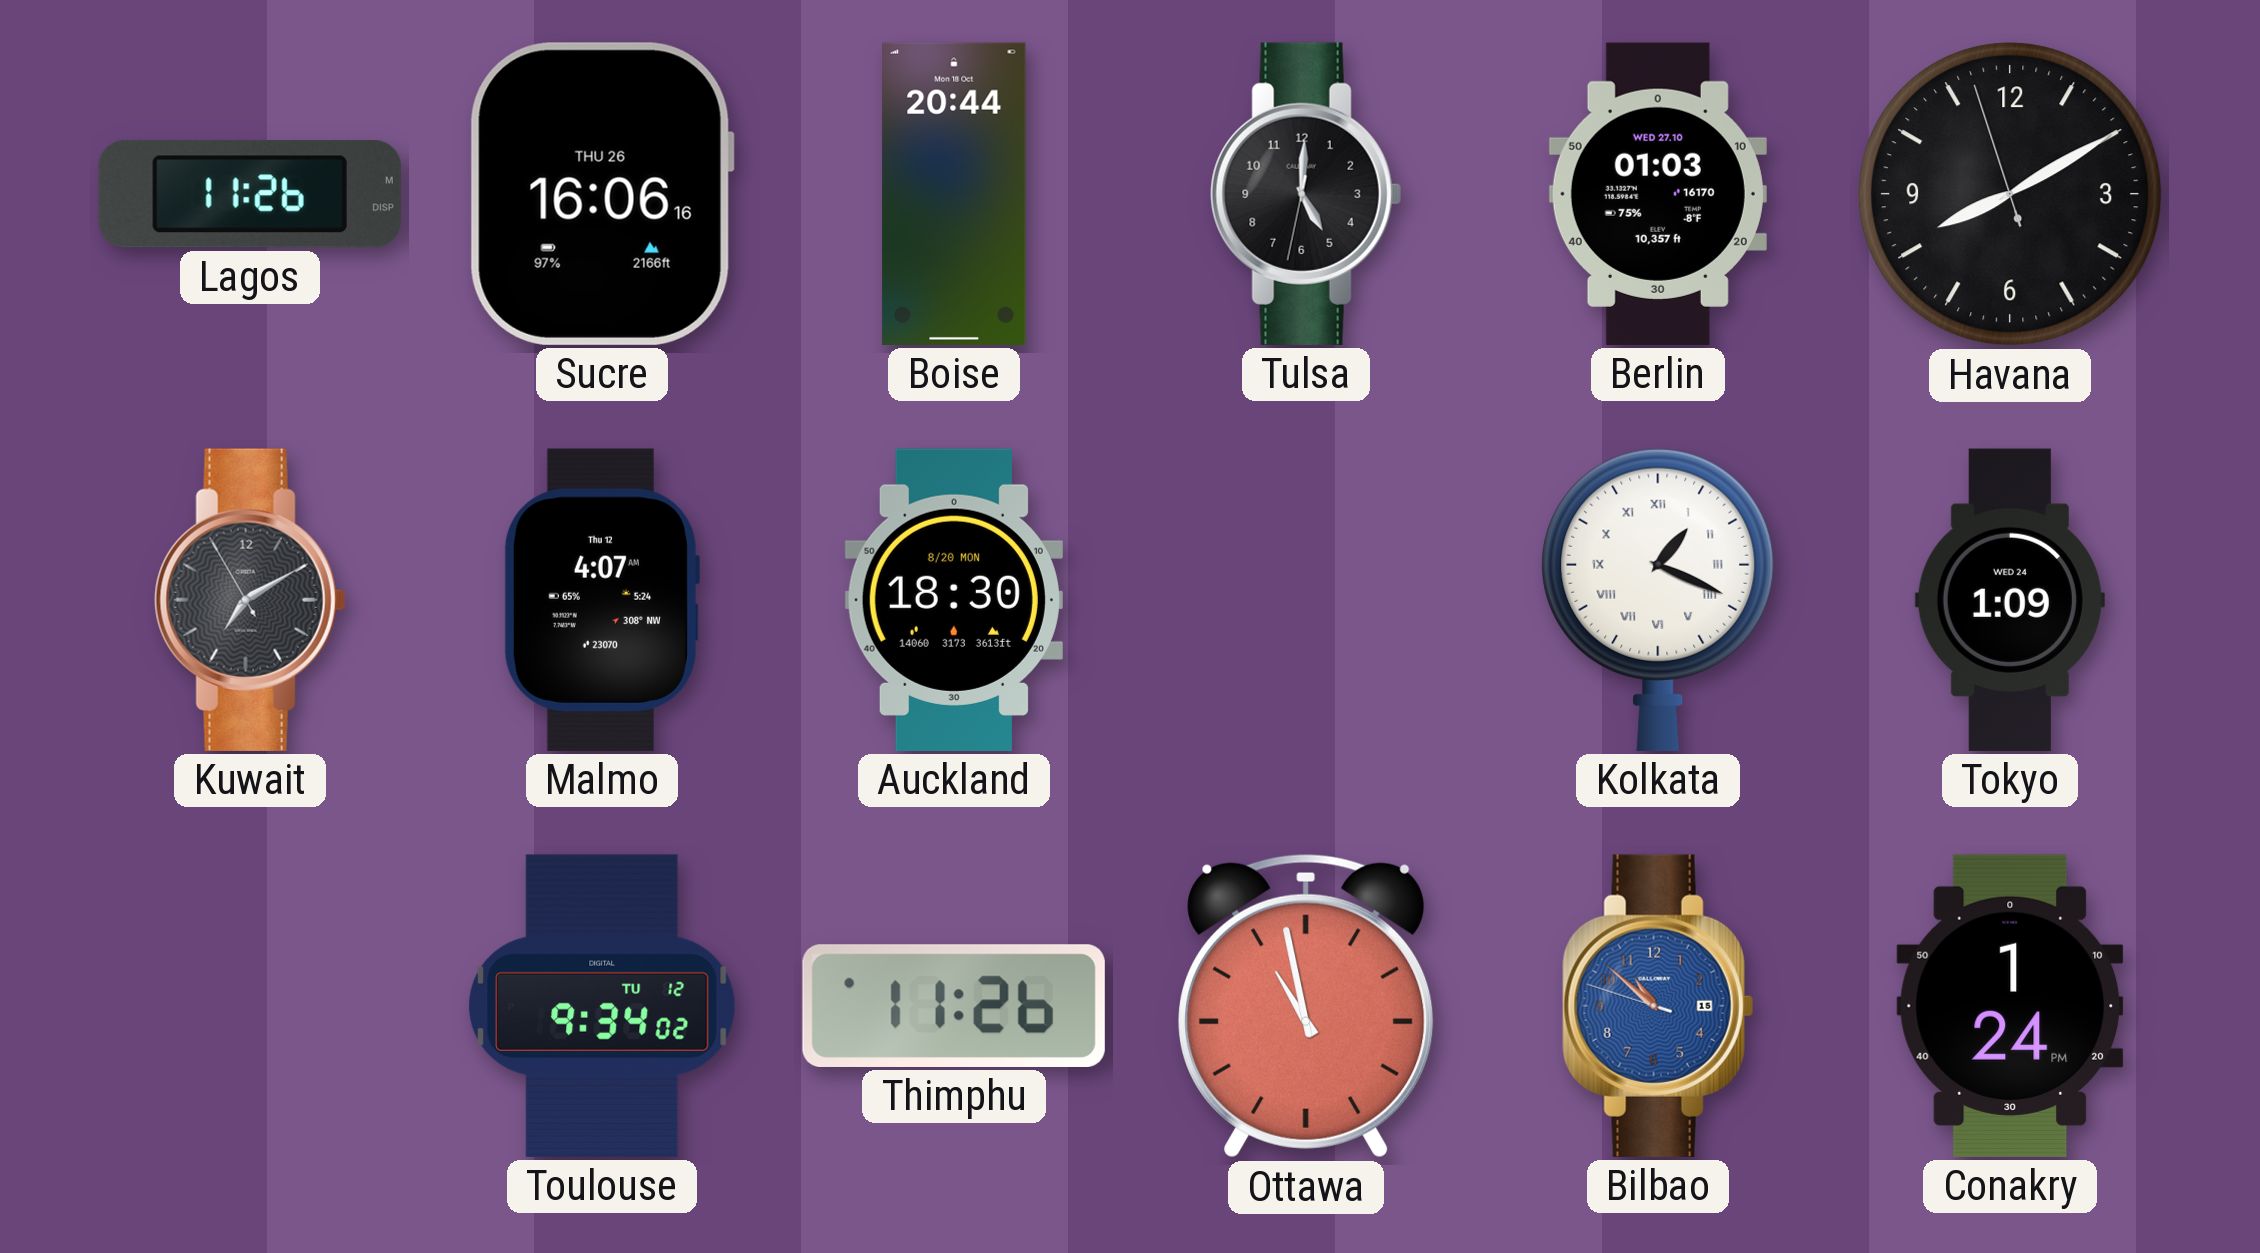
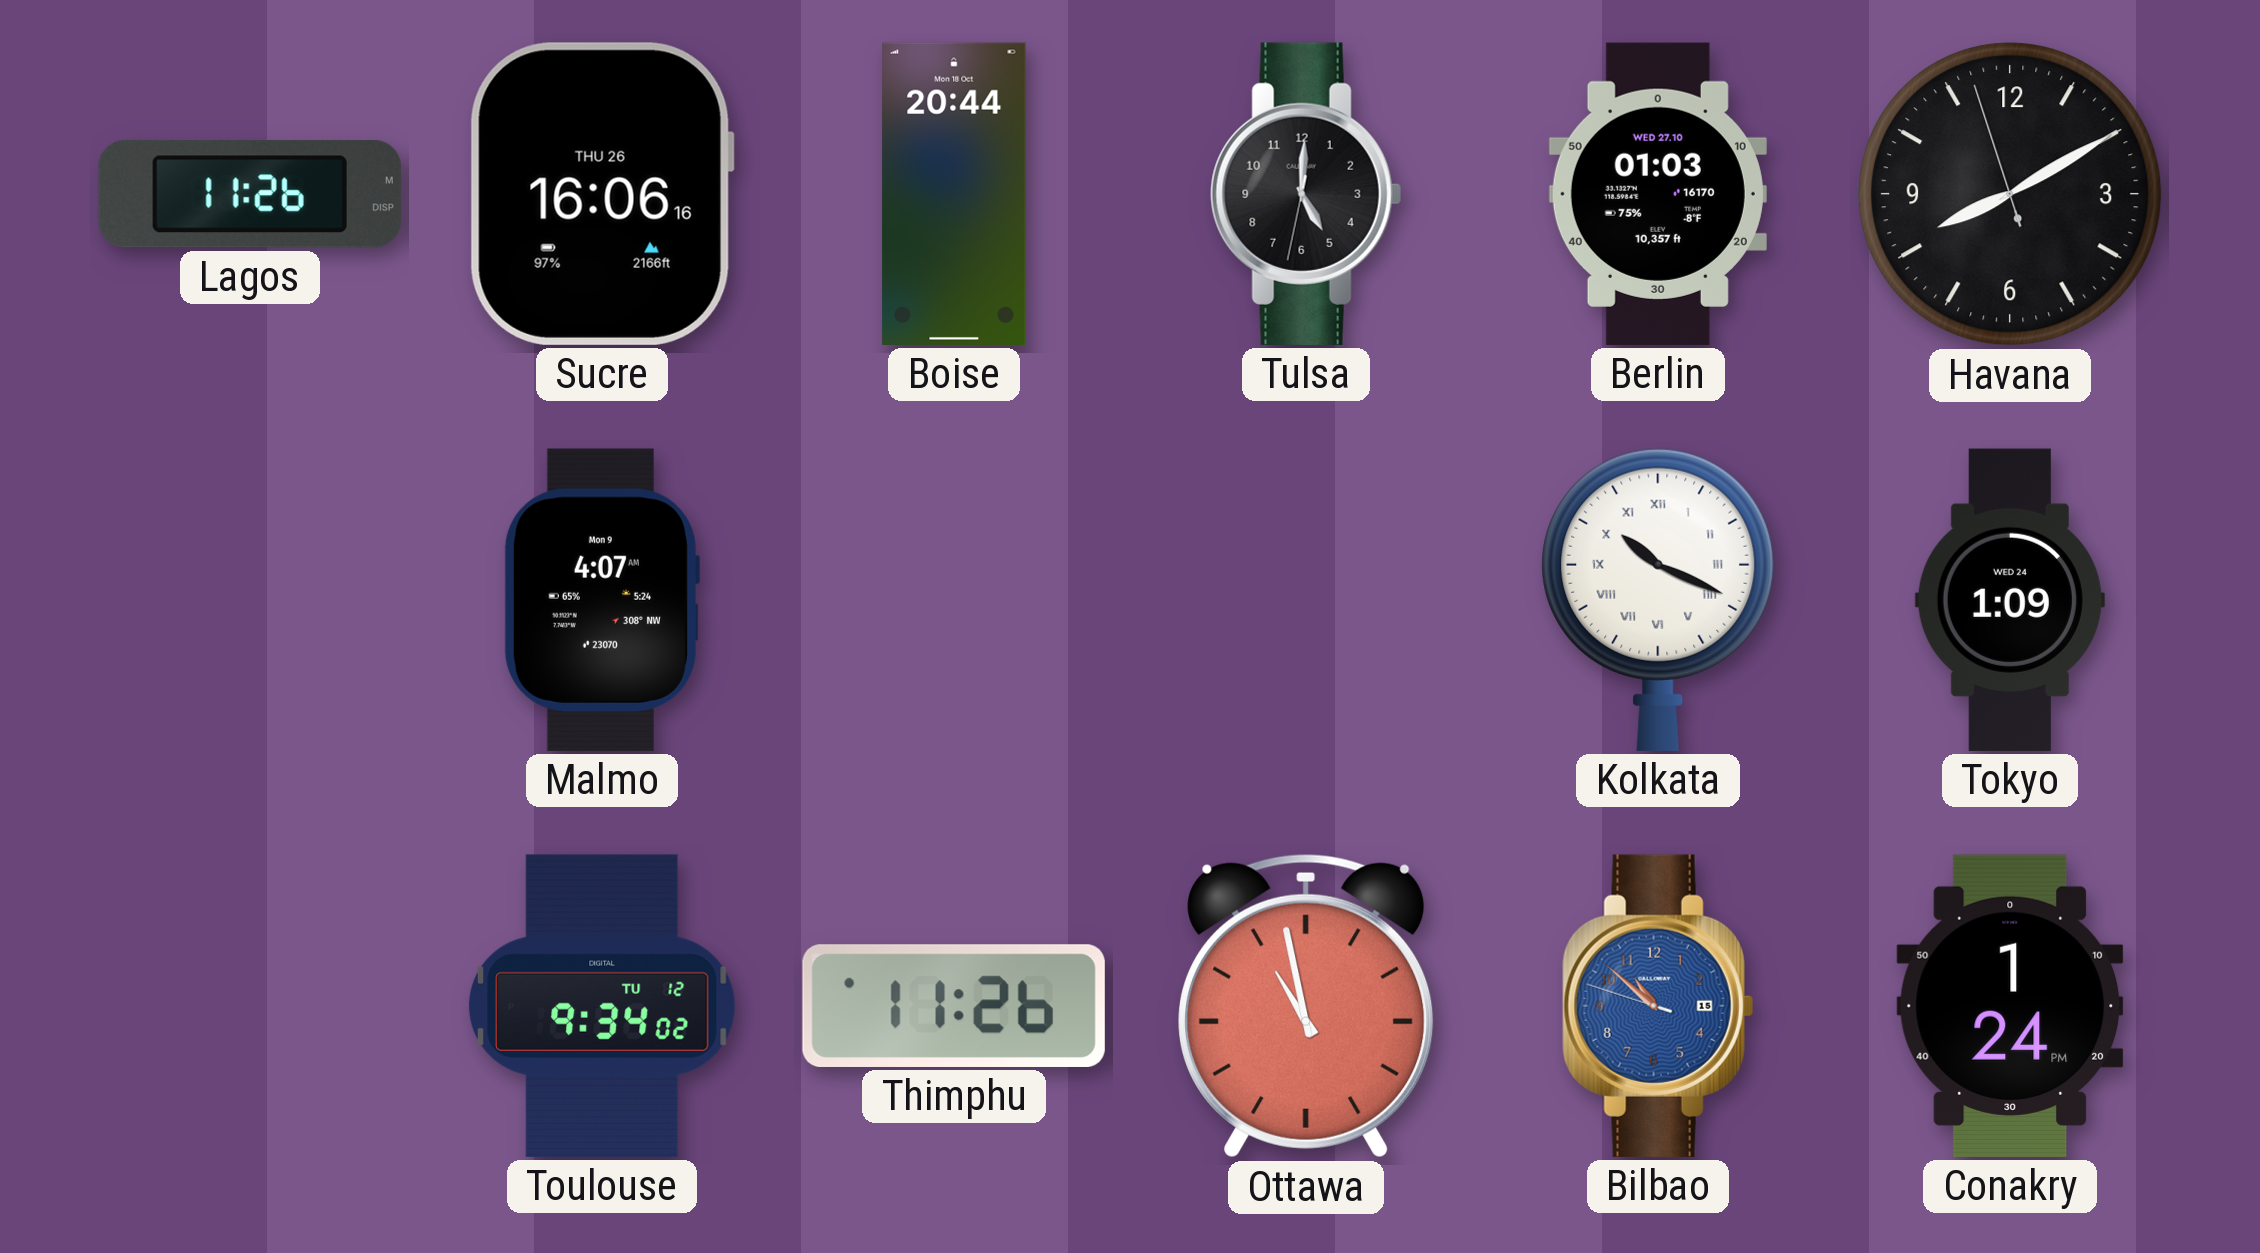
Kuwait: 7:09 -> none (250, 600)
Malmo date: Thu 12 -> Mon 9 (601, 600)
Auckland: 18:30 -> none (954, 600)
Kolkata: 1:19 -> 10:19 (1658, 599)
